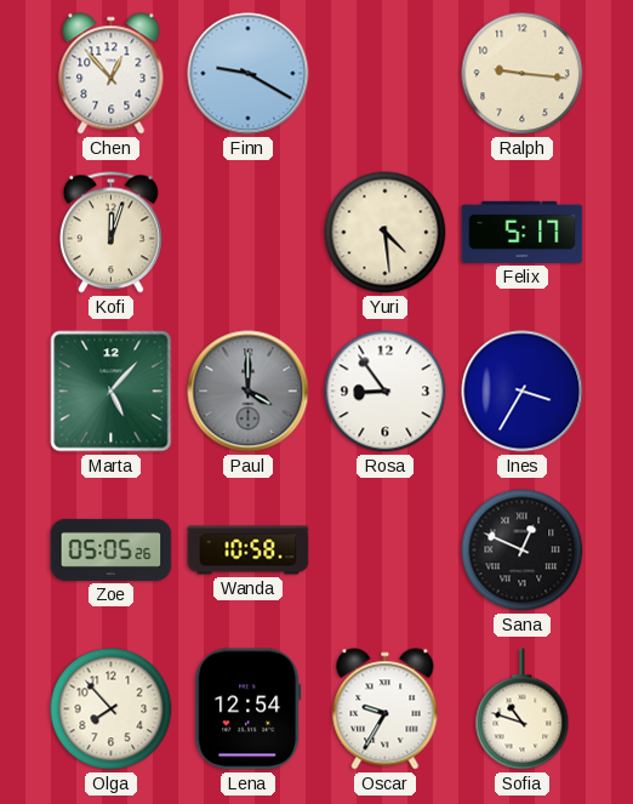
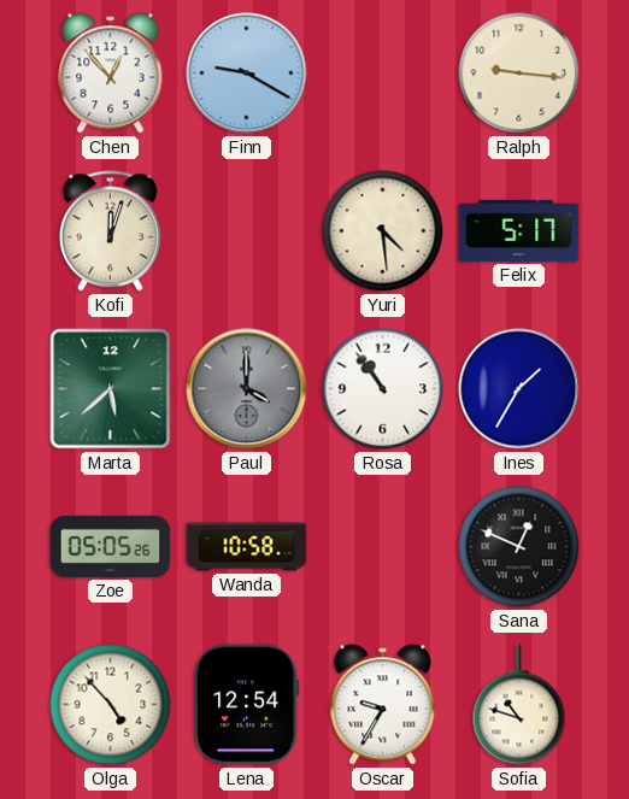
Marta: 5:07 -> 5:38 (111, 389)
Rosa: 8:54 -> 10:54 (383, 389)
Ines: 3:35 -> 1:35 (519, 389)
Olga: 7:53 -> 4:53 (111, 705)
